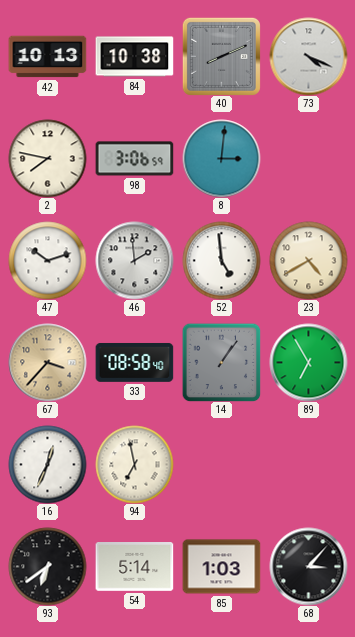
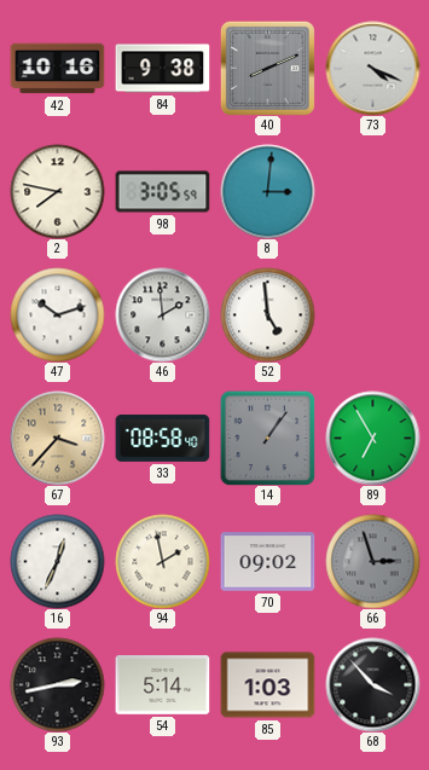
42: 10:13 -> 10:16 (57, 69)
84: 10:38 -> 9:38 (162, 69)
98: 3:06 -> 3:05 (162, 192)
23: 4:40 -> none (308, 260)
94: 6:58 -> 1:58 (162, 561)
70: none -> 09:02 (267, 562)
66: none -> 2:57 (372, 561)
93: 6:39 -> 2:43 (57, 684)
68: 3:07 -> 3:53 (372, 684)
